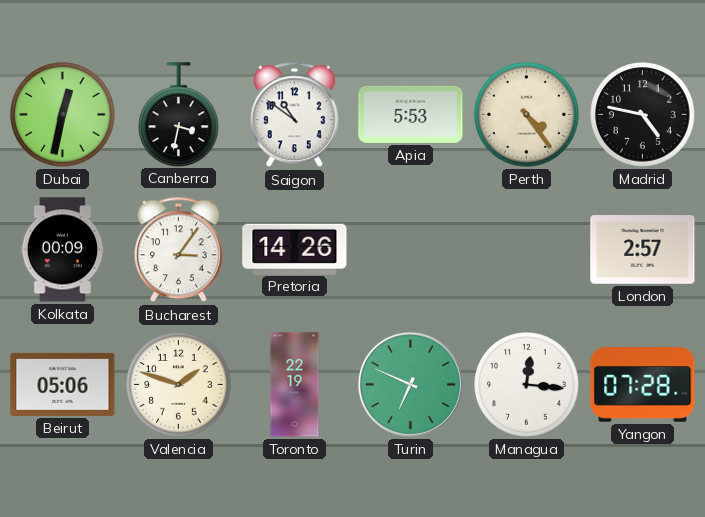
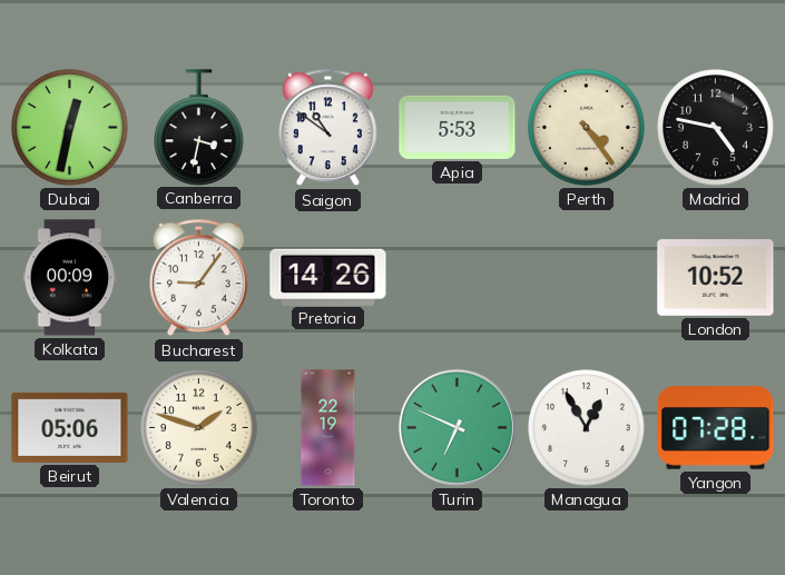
Bucharest: 3:06 -> 9:06 (198, 278)
London: 2:57 -> 10:52 (716, 278)
Managua: 12:16 -> 12:55 (587, 428)
